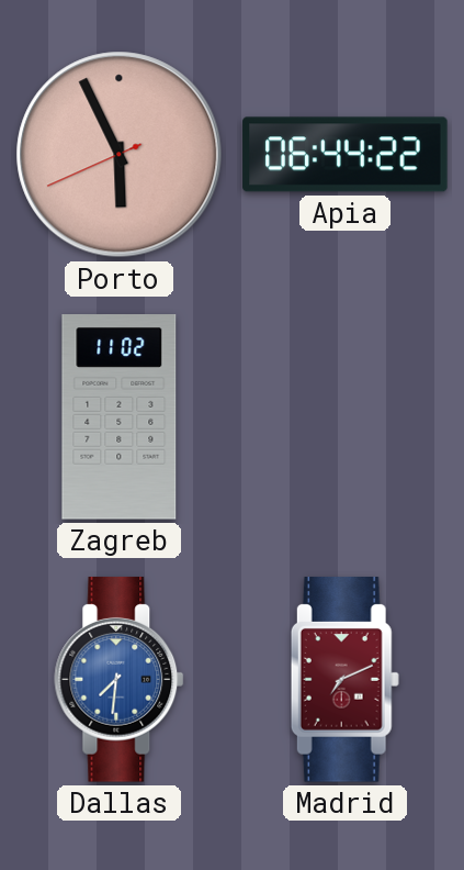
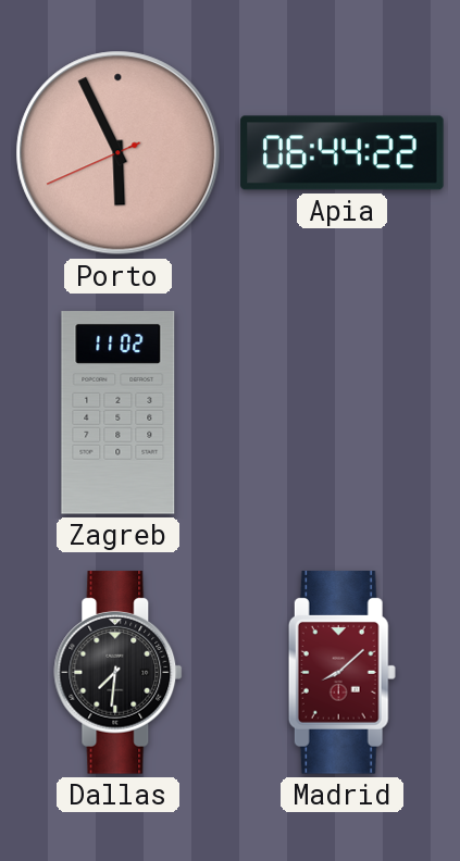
Dallas dial: blue -> black (119, 673)
Madrid: 7:11 -> 8:08 (341, 673)
